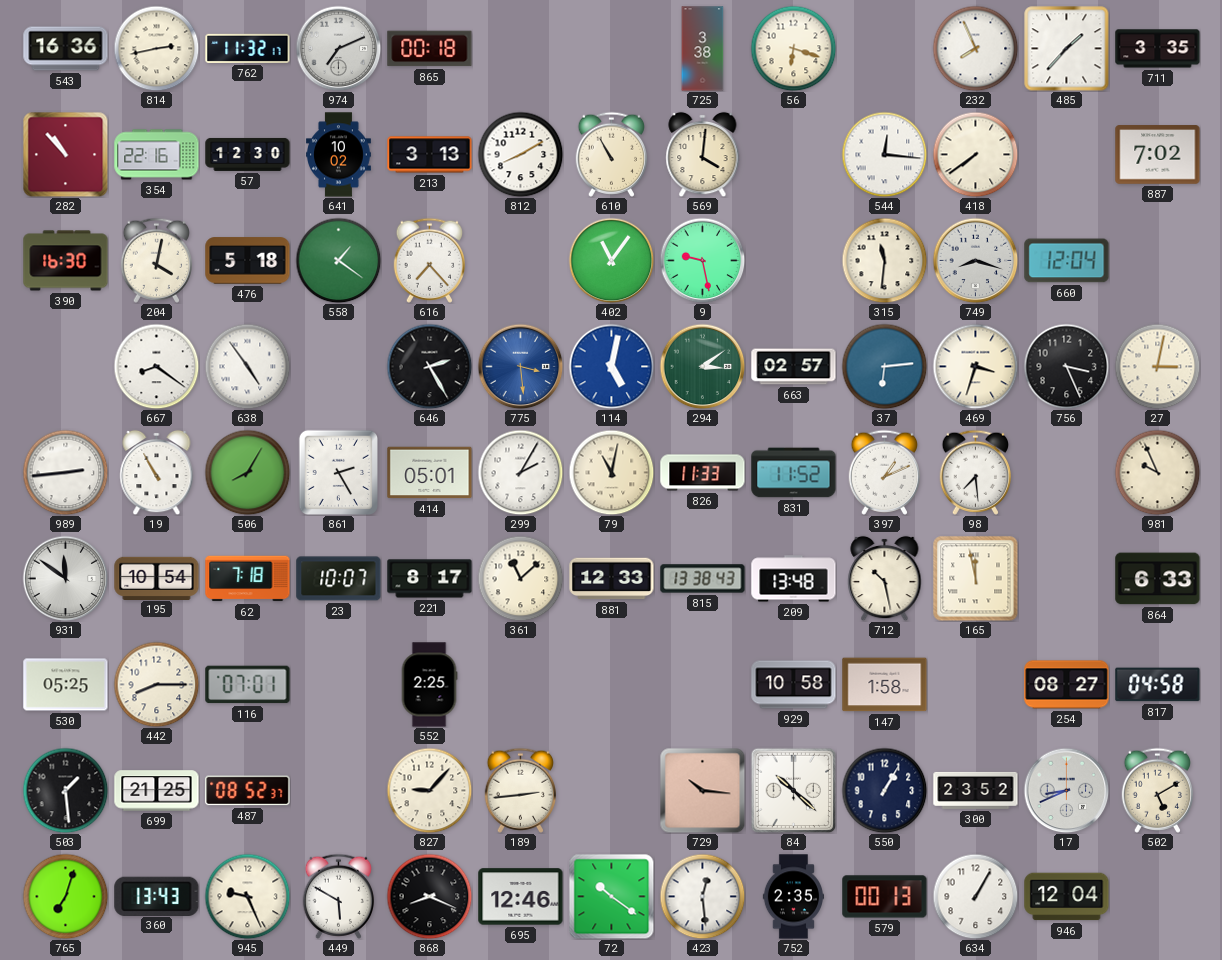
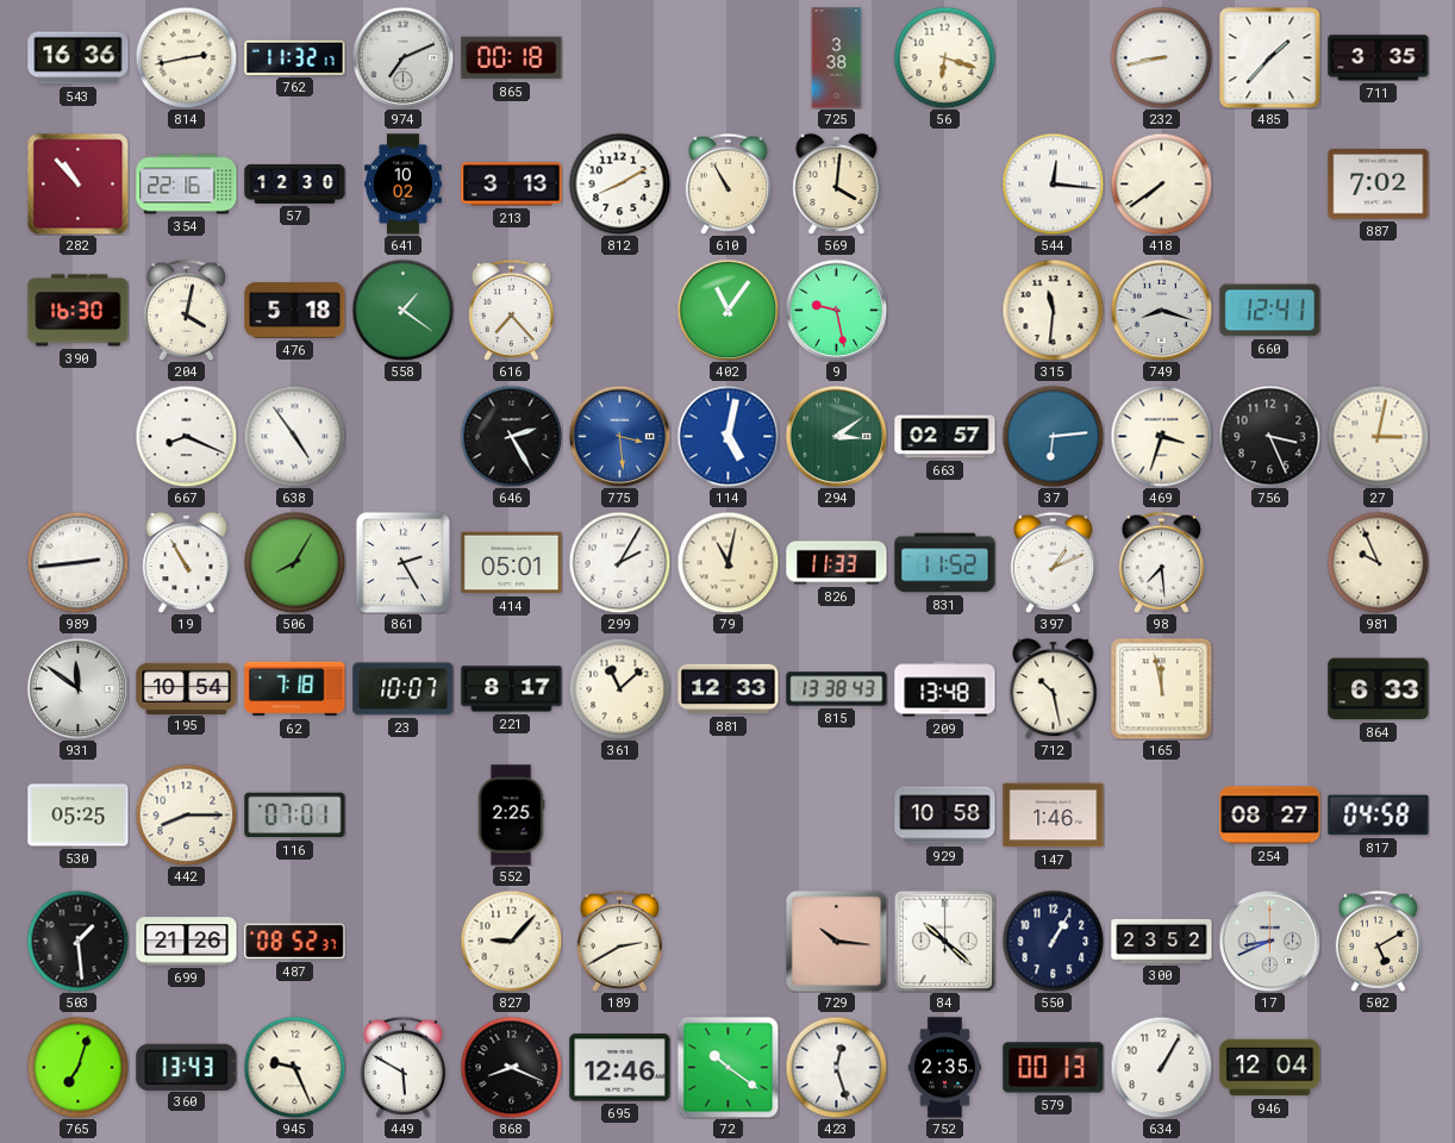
232: 7:56 -> 8:43 (1161, 57)
660: 12:04 -> 12:41 (1270, 311)
667: 8:21 -> 8:19 (186, 436)
147: 1:58 -> 1:46 (1054, 816)
699: 21:25 -> 21:26 (187, 942)
189: 2:44 -> 2:40 (619, 941)
423: 12:29 -> 12:27 (836, 1067)
